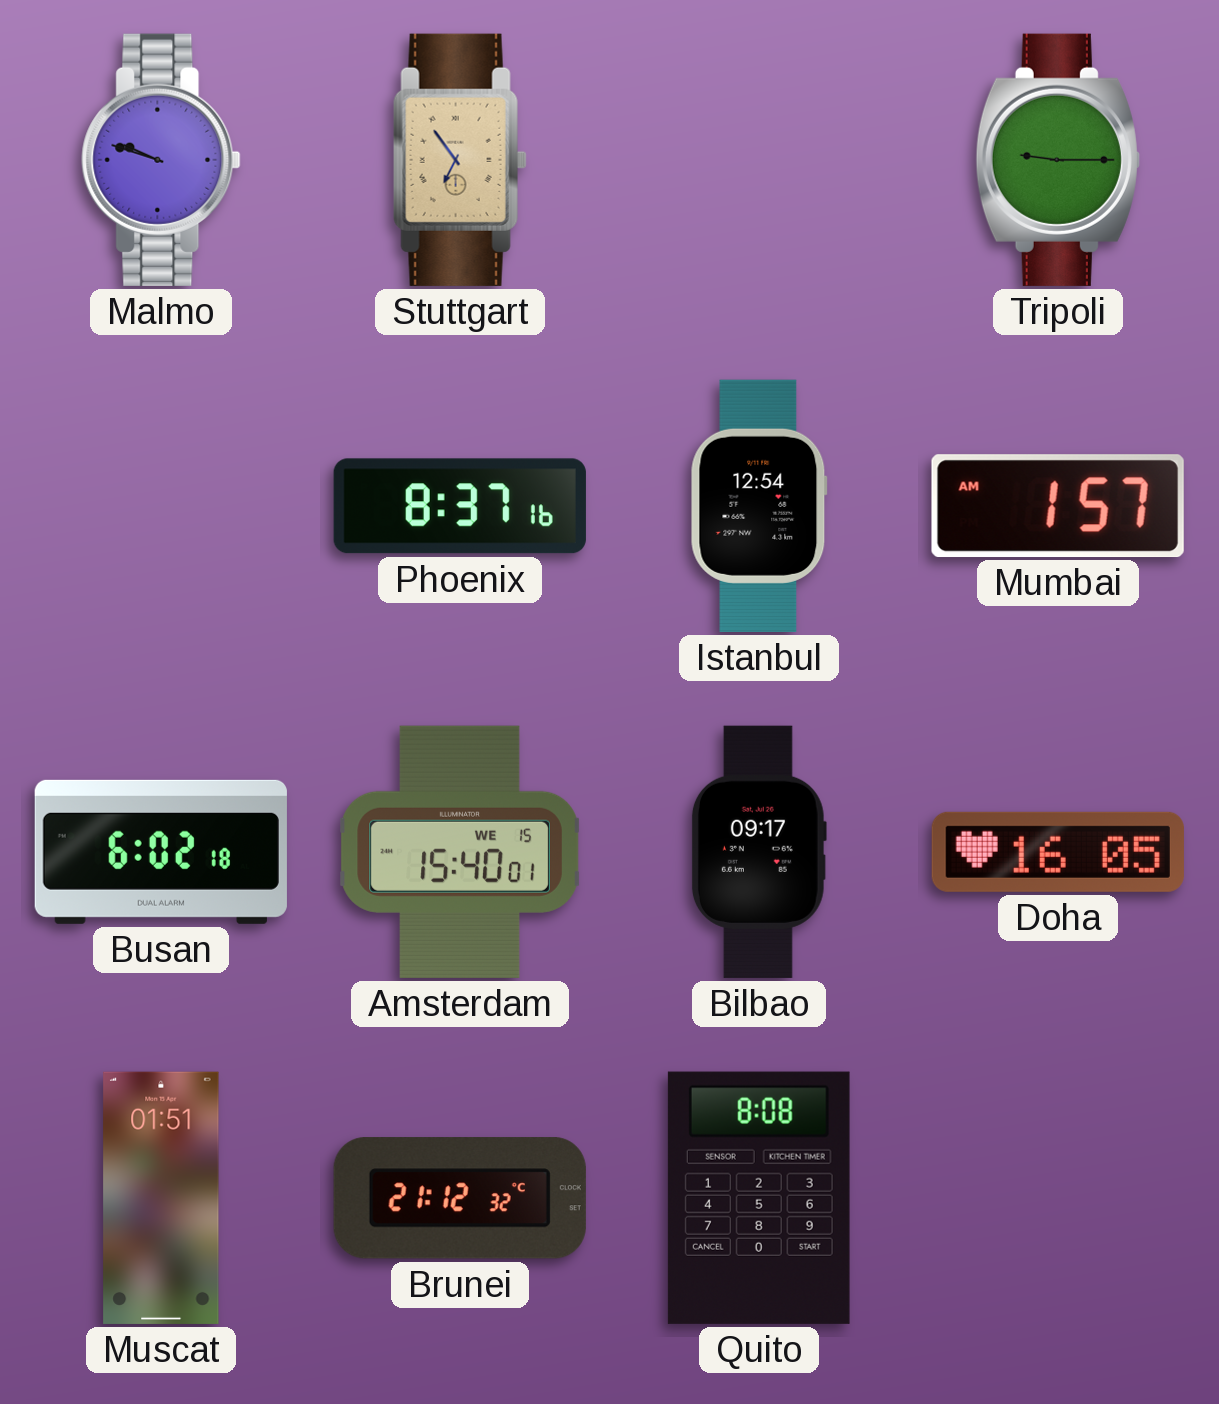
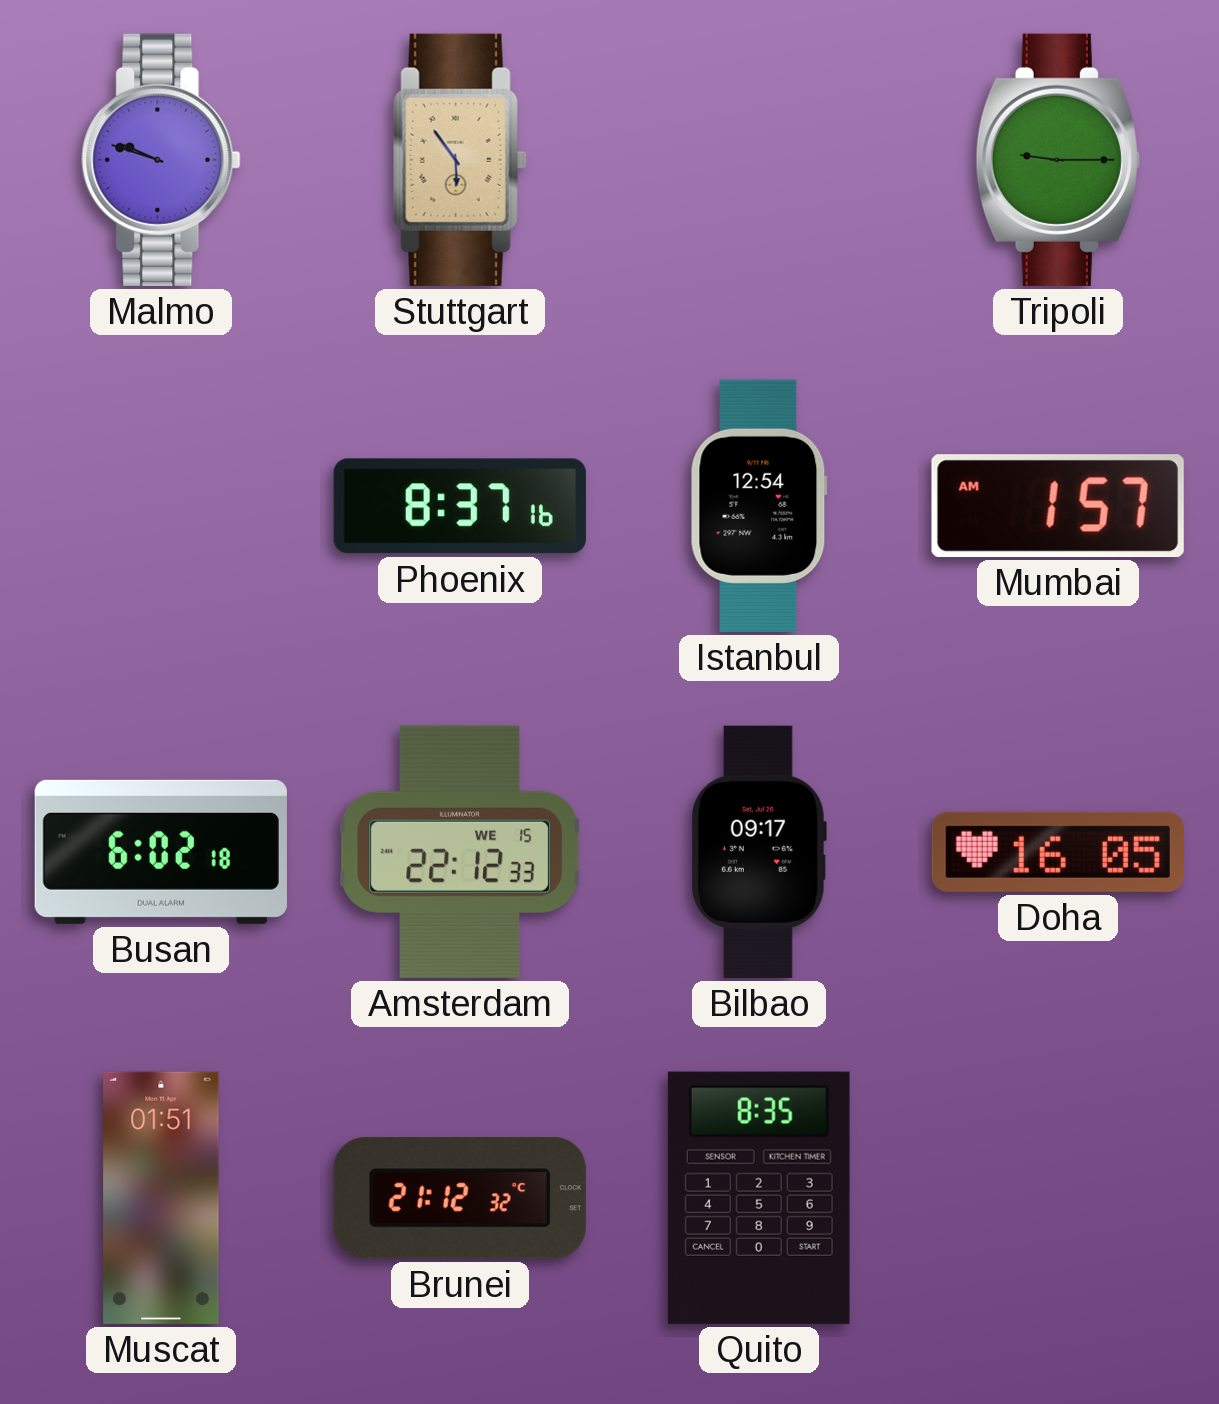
Stuttgart: 6:54 -> 5:54 (460, 160)
Amsterdam: 15:40 -> 22:12 (460, 852)
Quito: 8:08 -> 8:35 (759, 1198)
